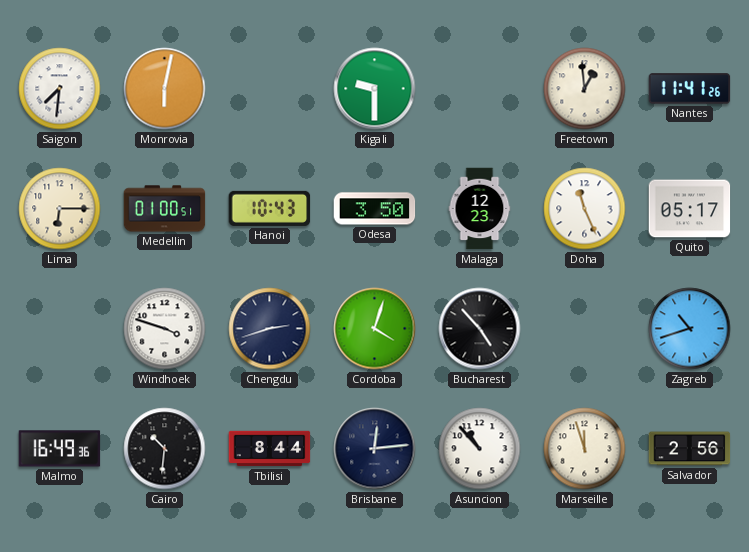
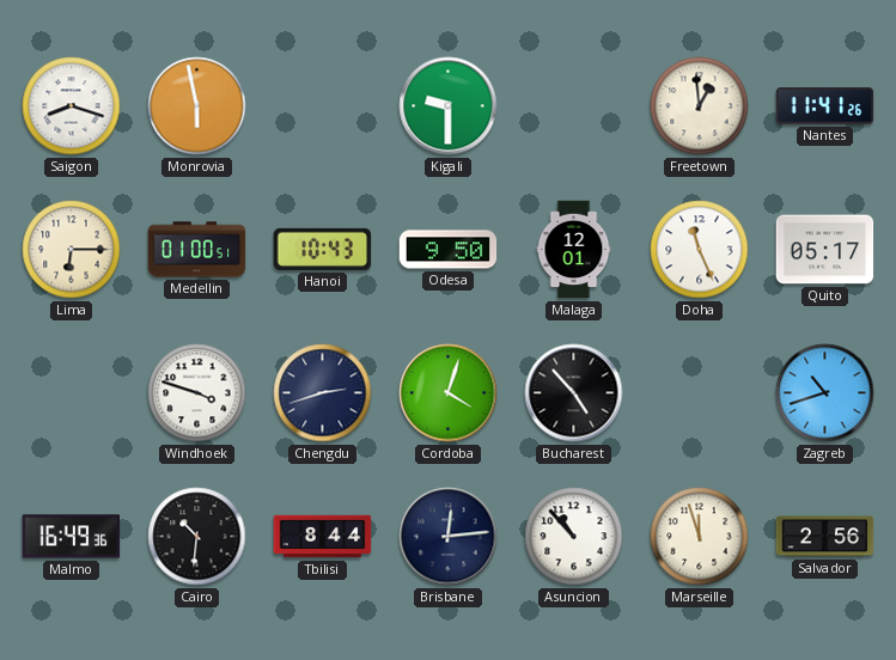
Saigon: 7:31 -> 8:18 (72, 106)
Monrovia: 6:02 -> 5:58 (197, 106)
Odesa: 3:50 -> 9:50 (449, 250)
Malaga: 12:23 -> 12:01 (574, 250)
